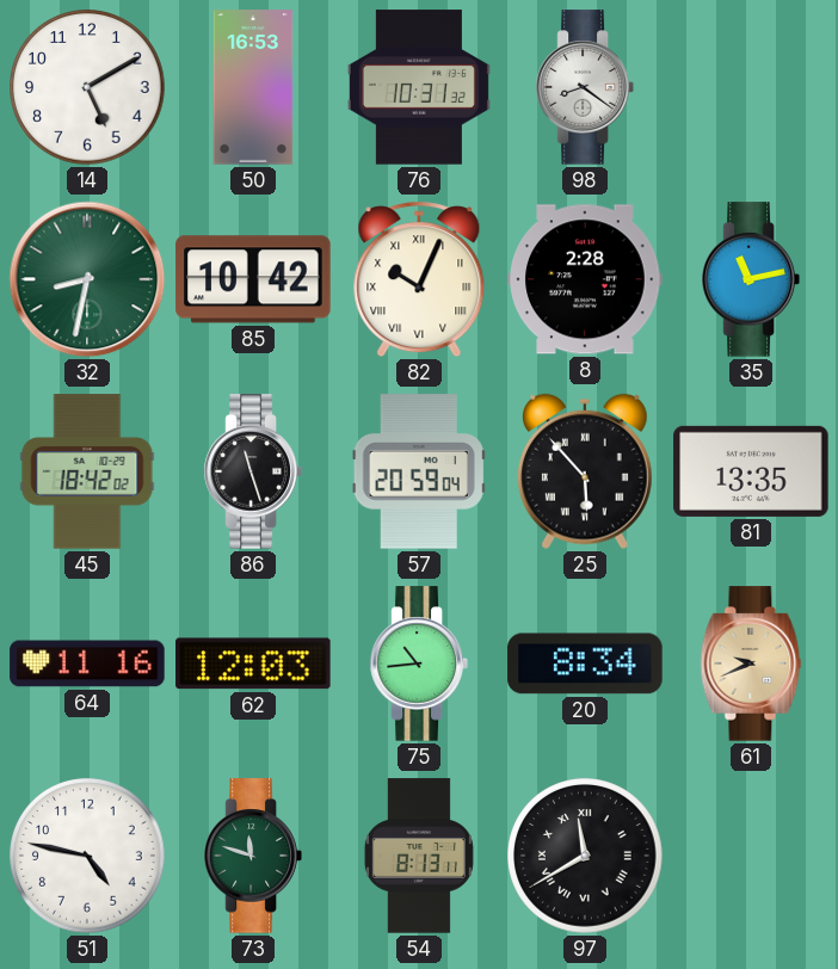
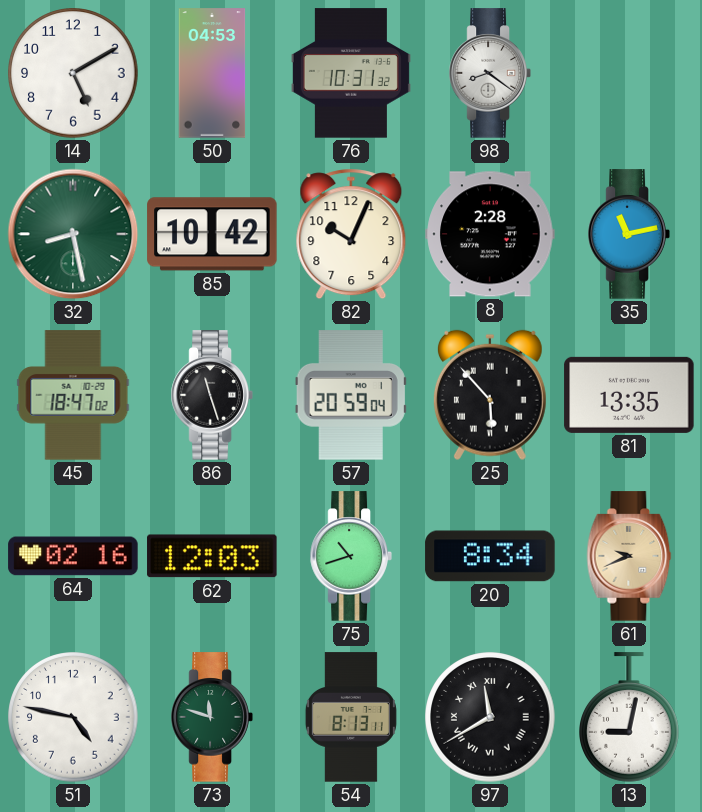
50: 16:53 -> 04:53 (212, 73)
32: 8:32 -> 8:28 (73, 234)
82 numerals: Roman -> Arabic (351, 234)
45: 18:42 -> 18:47 (73, 395)
64: 11:16 -> 02:16 (73, 556)
75: 10:44 -> 10:42 (351, 556)
13: none -> 9:02 (630, 717)
